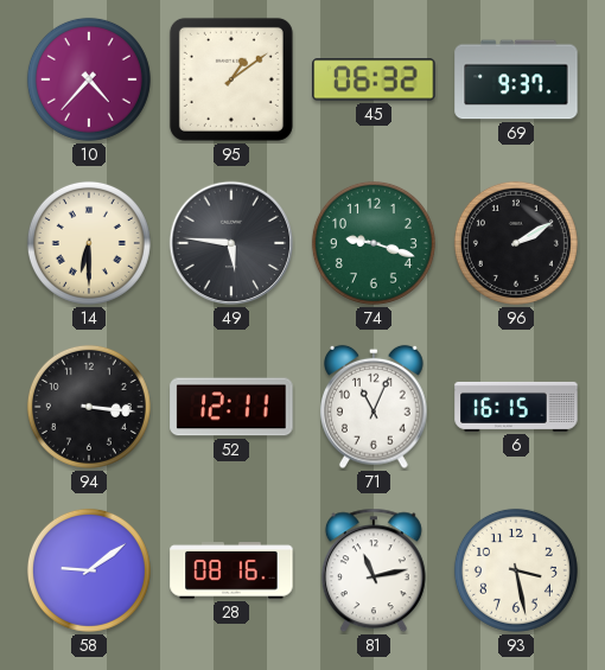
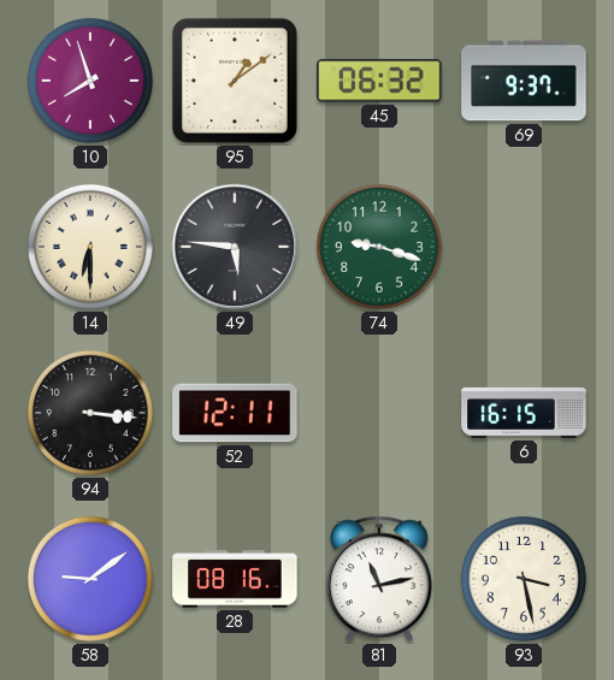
10: 4:37 -> 7:57 (90, 81)
96: 2:10 -> none (516, 243)
71: 11:04 -> none (375, 407)
